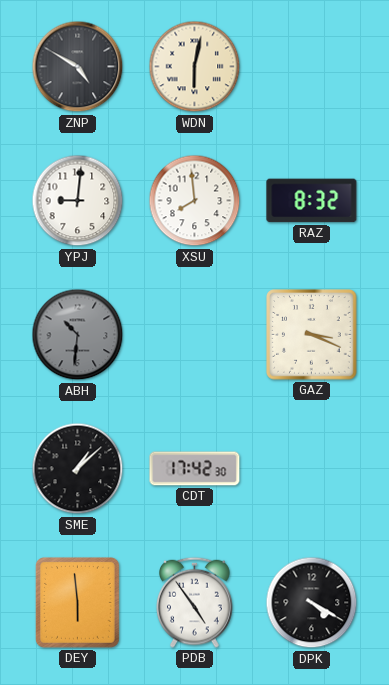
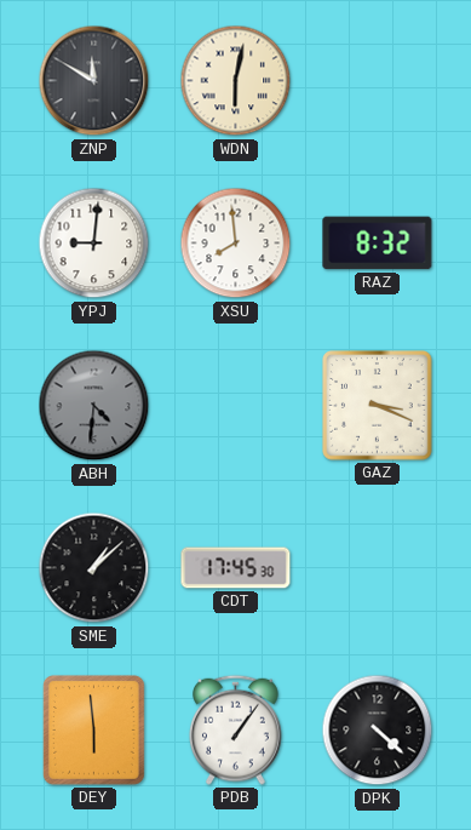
ZNP: 4:50 -> 11:50 (94, 81)
ABH: 10:31 -> 4:31 (94, 406)
CDT: 17:42 -> 17:45 (236, 568)
PDB: 4:54 -> 1:06 (236, 729)
DPK: 4:20 -> 4:22 (378, 731)
